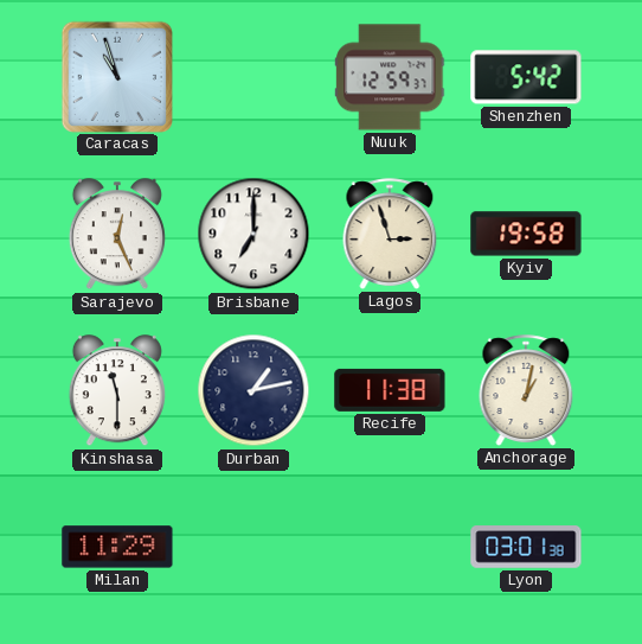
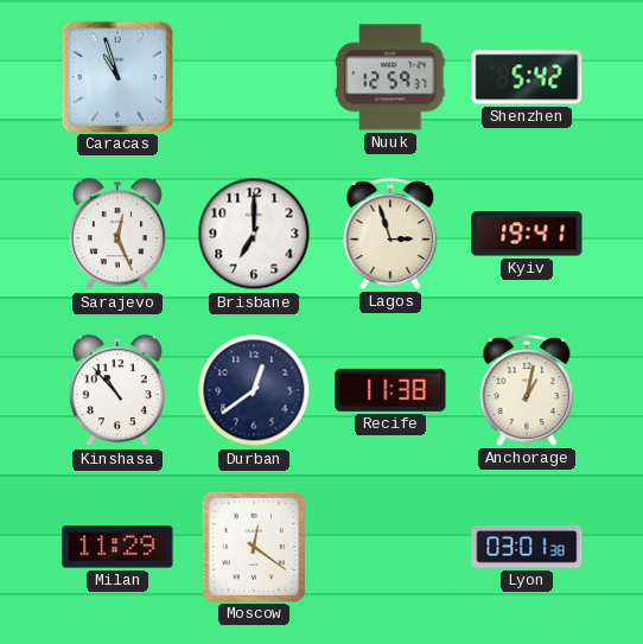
Kyiv: 19:58 -> 19:41 (527, 234)
Kinshasa: 11:30 -> 10:53 (117, 391)
Durban: 1:13 -> 12:39 (254, 390)
Moscow: none -> 12:21 (254, 546)
